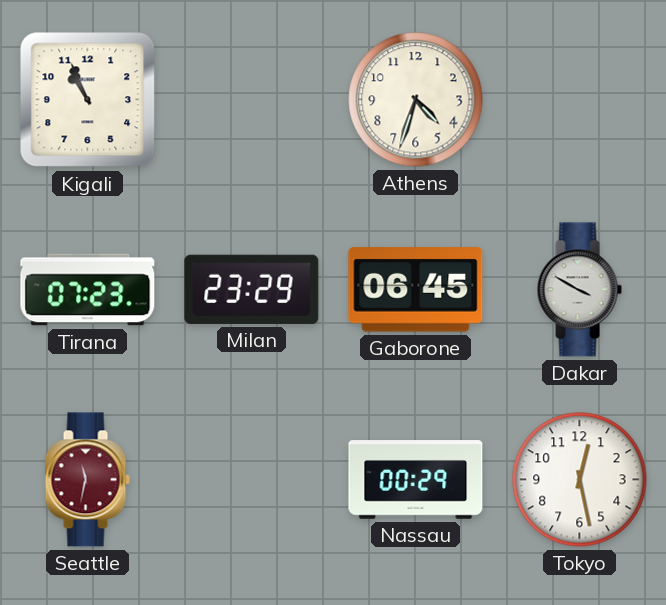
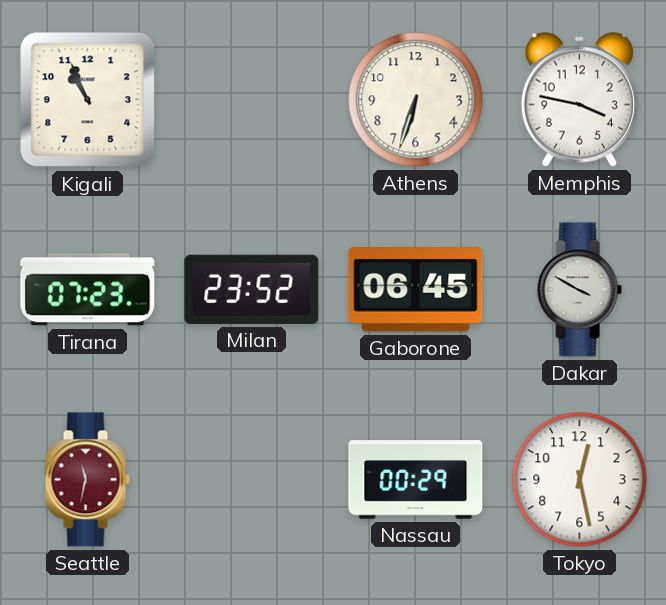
Athens: 4:33 -> 6:33 (416, 100)
Memphis: none -> 3:47 (579, 99)
Milan: 23:29 -> 23:52 (252, 289)
